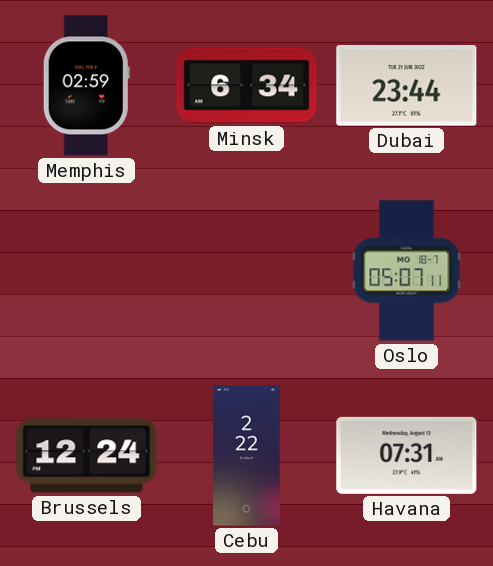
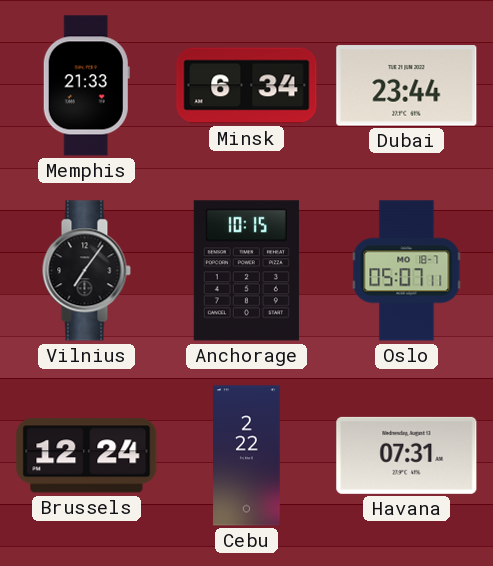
Memphis: 02:59 -> 21:33 (86, 86)
Vilnius: none -> 7:06 (86, 271)
Anchorage: none -> 10:15 (246, 271)
